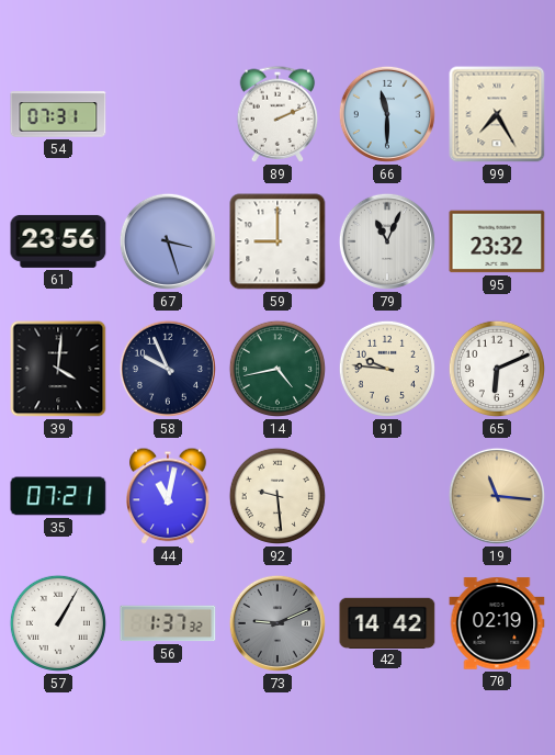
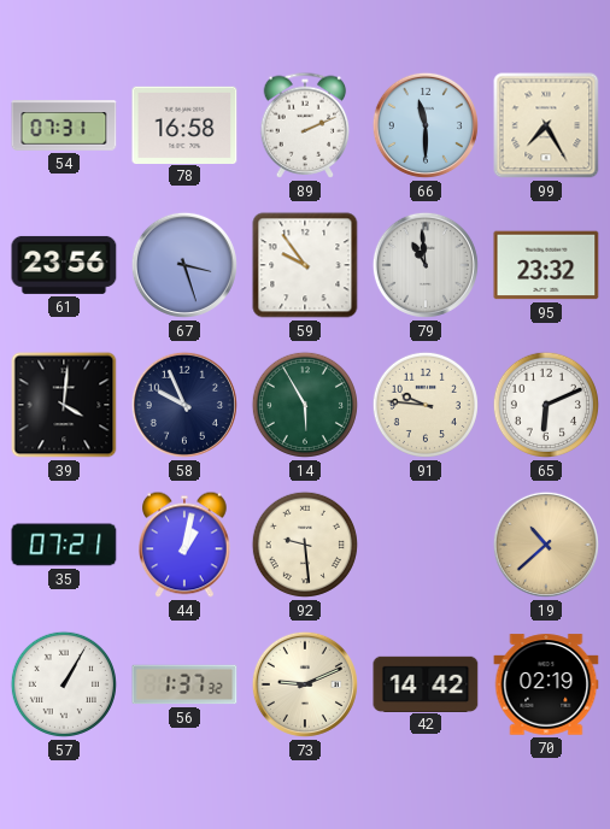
78: none -> 16:58 (184, 124)
59: 9:00 -> 9:54 (305, 265)
79: 11:04 -> 10:59 (426, 265)
14: 4:43 -> 5:55 (305, 405)
44: 11:02 -> 1:02 (184, 545)
19: 11:16 -> 10:38 (546, 545)
73 dial: grey -> cream (305, 684)
